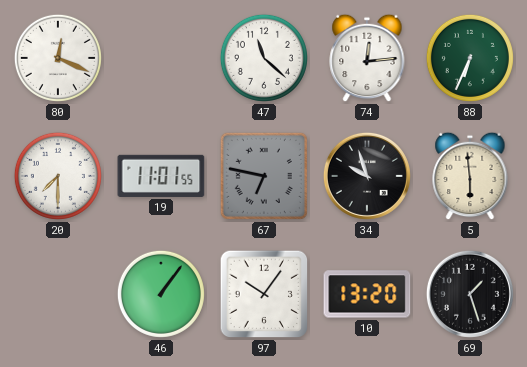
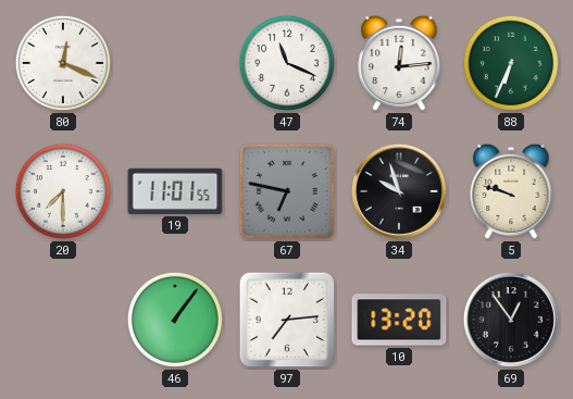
47: 11:22 -> 11:19 (287, 63)
5: 5:59 -> 9:48 (511, 191)
97: 10:06 -> 7:14 (287, 320)
69: 1:27 -> 12:54 (511, 320)
